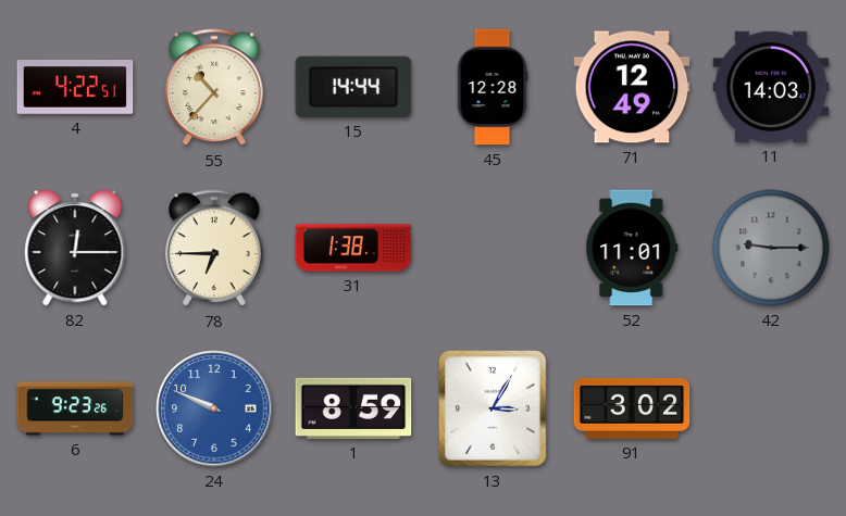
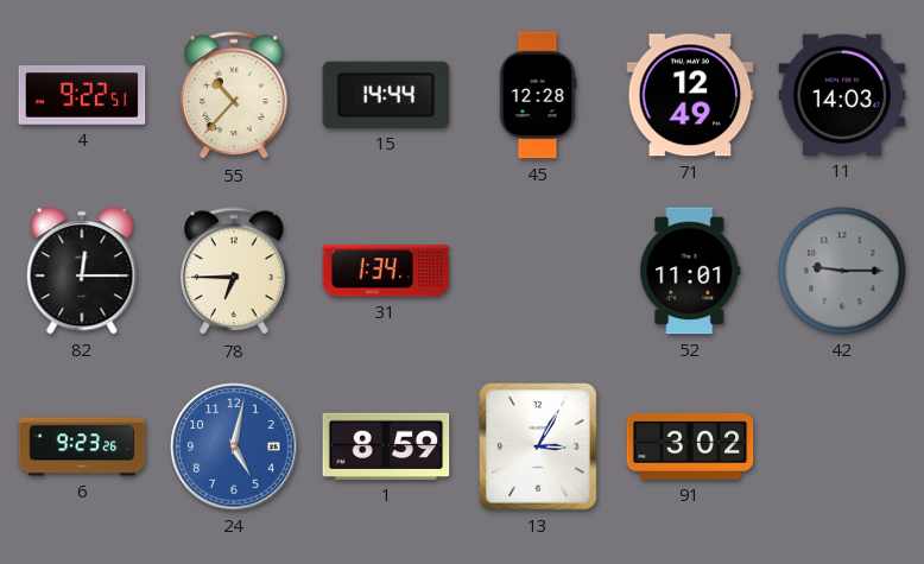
4: 4:22 -> 9:22 (82, 95)
31: 1:38 -> 1:34 (386, 271)
24: 9:49 -> 5:02 (234, 446)
